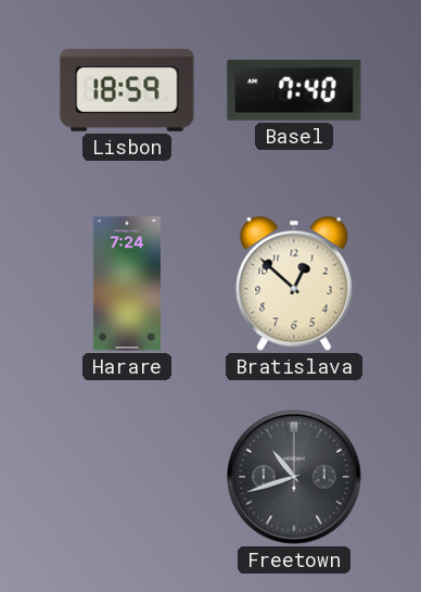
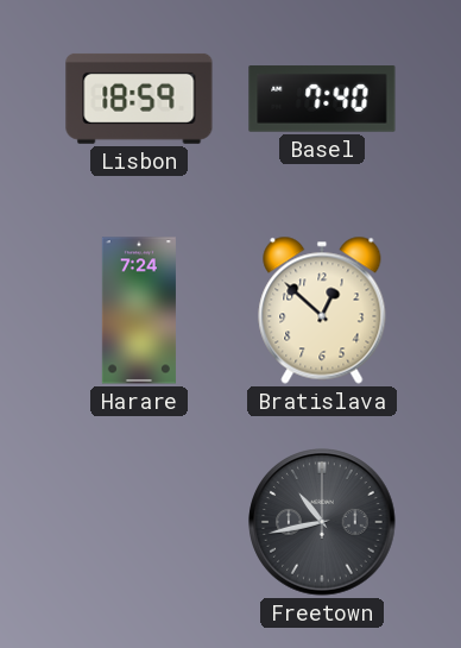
Freetown: 10:42 -> 10:43 (322, 522)
